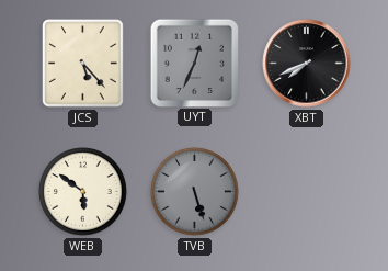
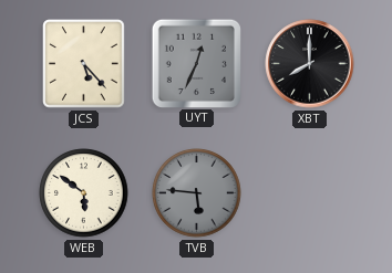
XBT: 7:41 -> 8:00 (310, 64)
TVB: 5:27 -> 5:46 (197, 193)
